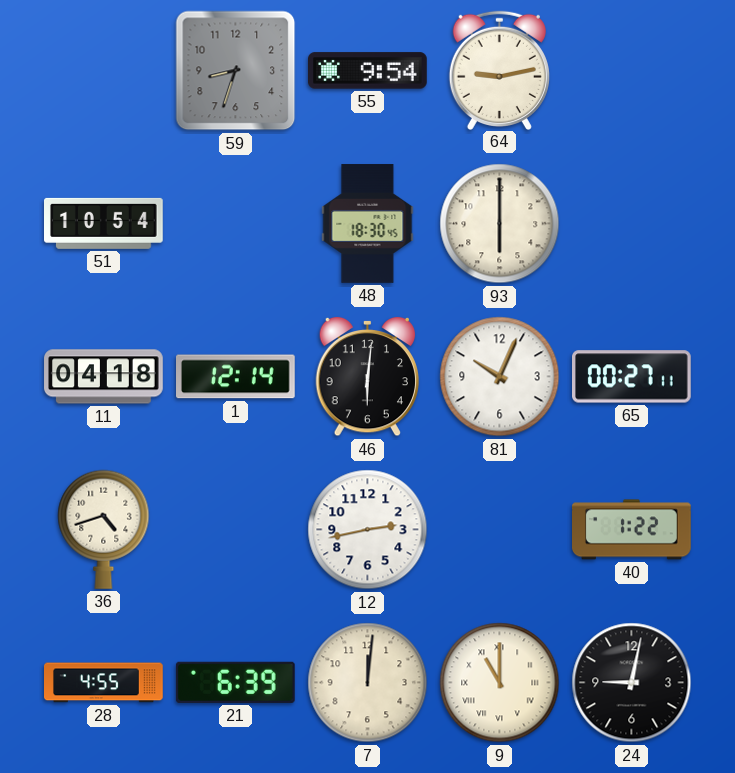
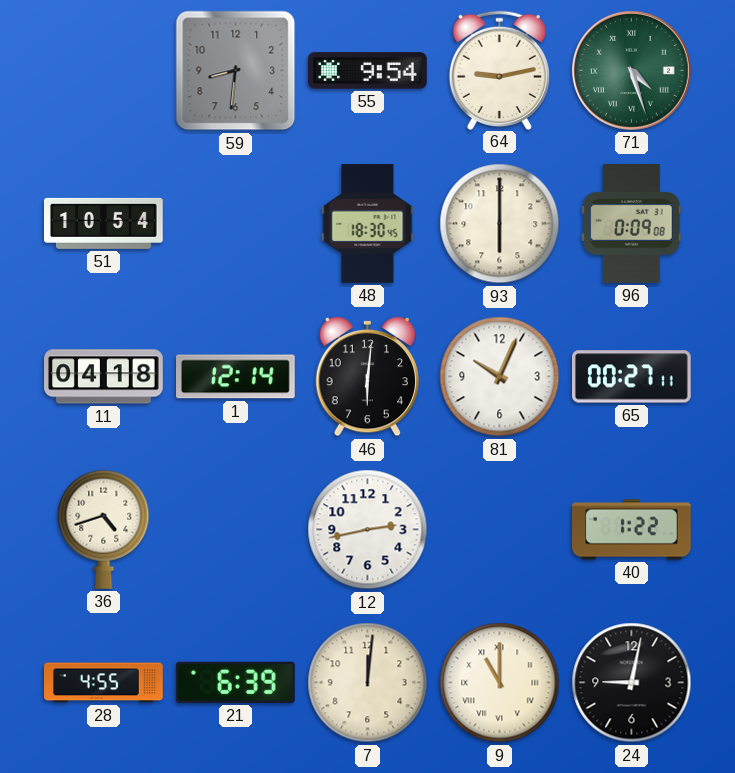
59: 8:33 -> 8:31 (236, 71)
71: none -> 4:27 (631, 70)
96: none -> 0:09 (632, 224)
